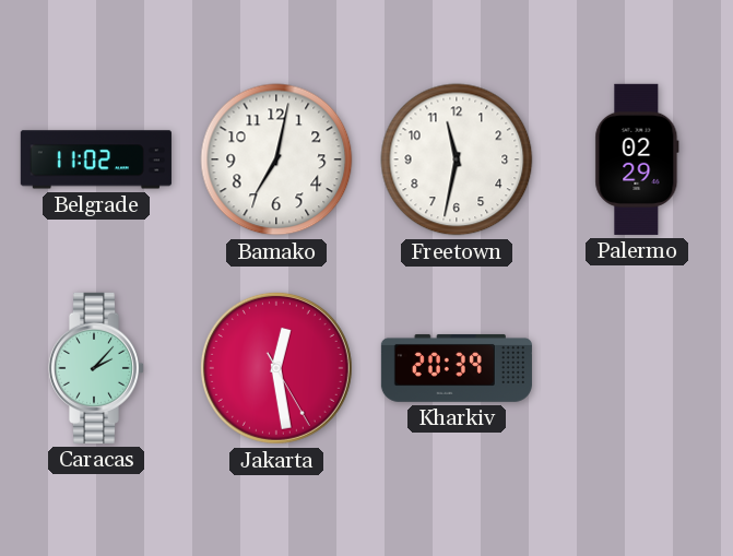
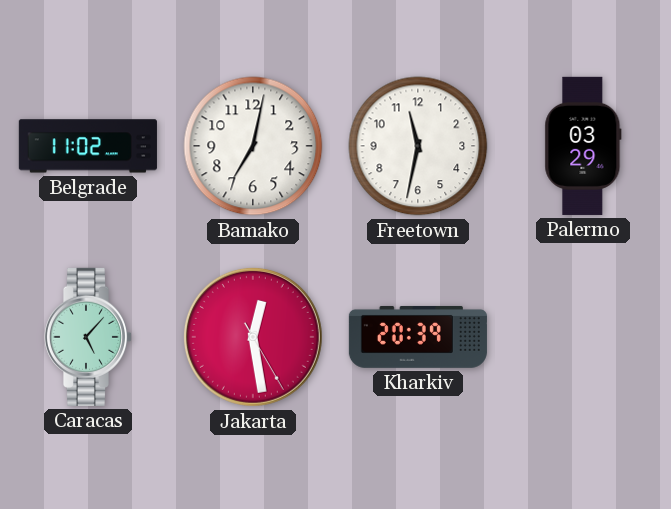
Palermo: 02:29 -> 03:29 (583, 146)
Caracas: 2:07 -> 5:07 (88, 337)
